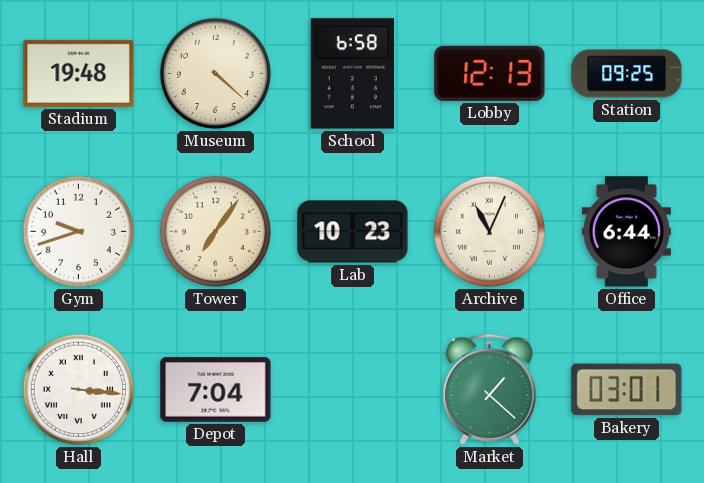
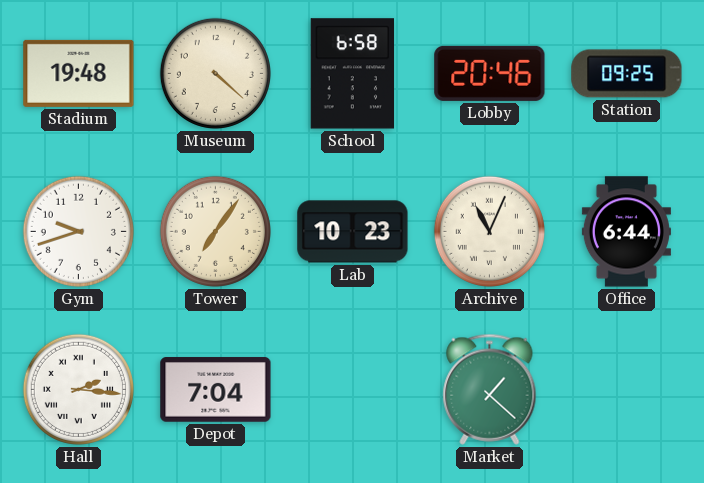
Lobby: 12:13 -> 20:46 (490, 73)
Hall: 3:16 -> 2:16 (78, 389)
Bakery: 03:01 -> none (627, 390)
